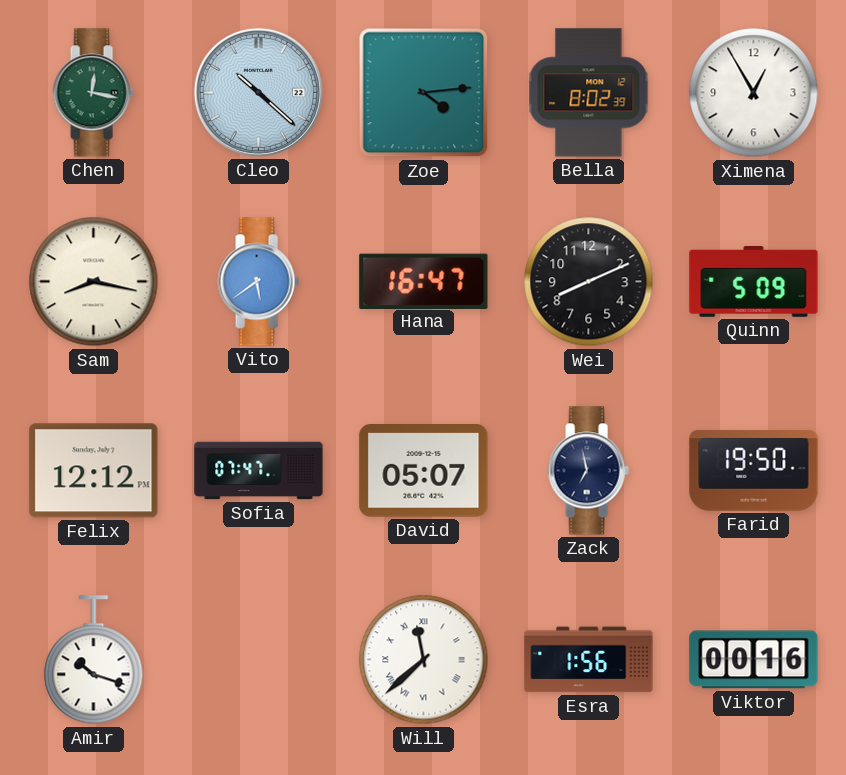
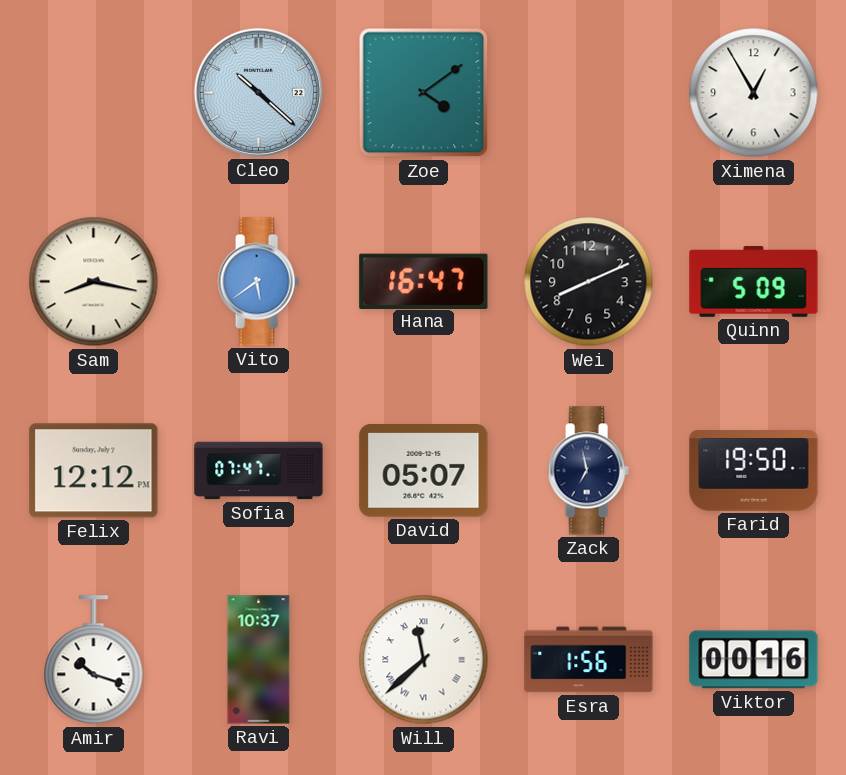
Chen: 12:17 -> none (93, 93)
Zoe: 4:14 -> 4:09 (424, 93)
Bella: 8:02 -> none (589, 93)
Ravi: none -> 10:37 (259, 660)
